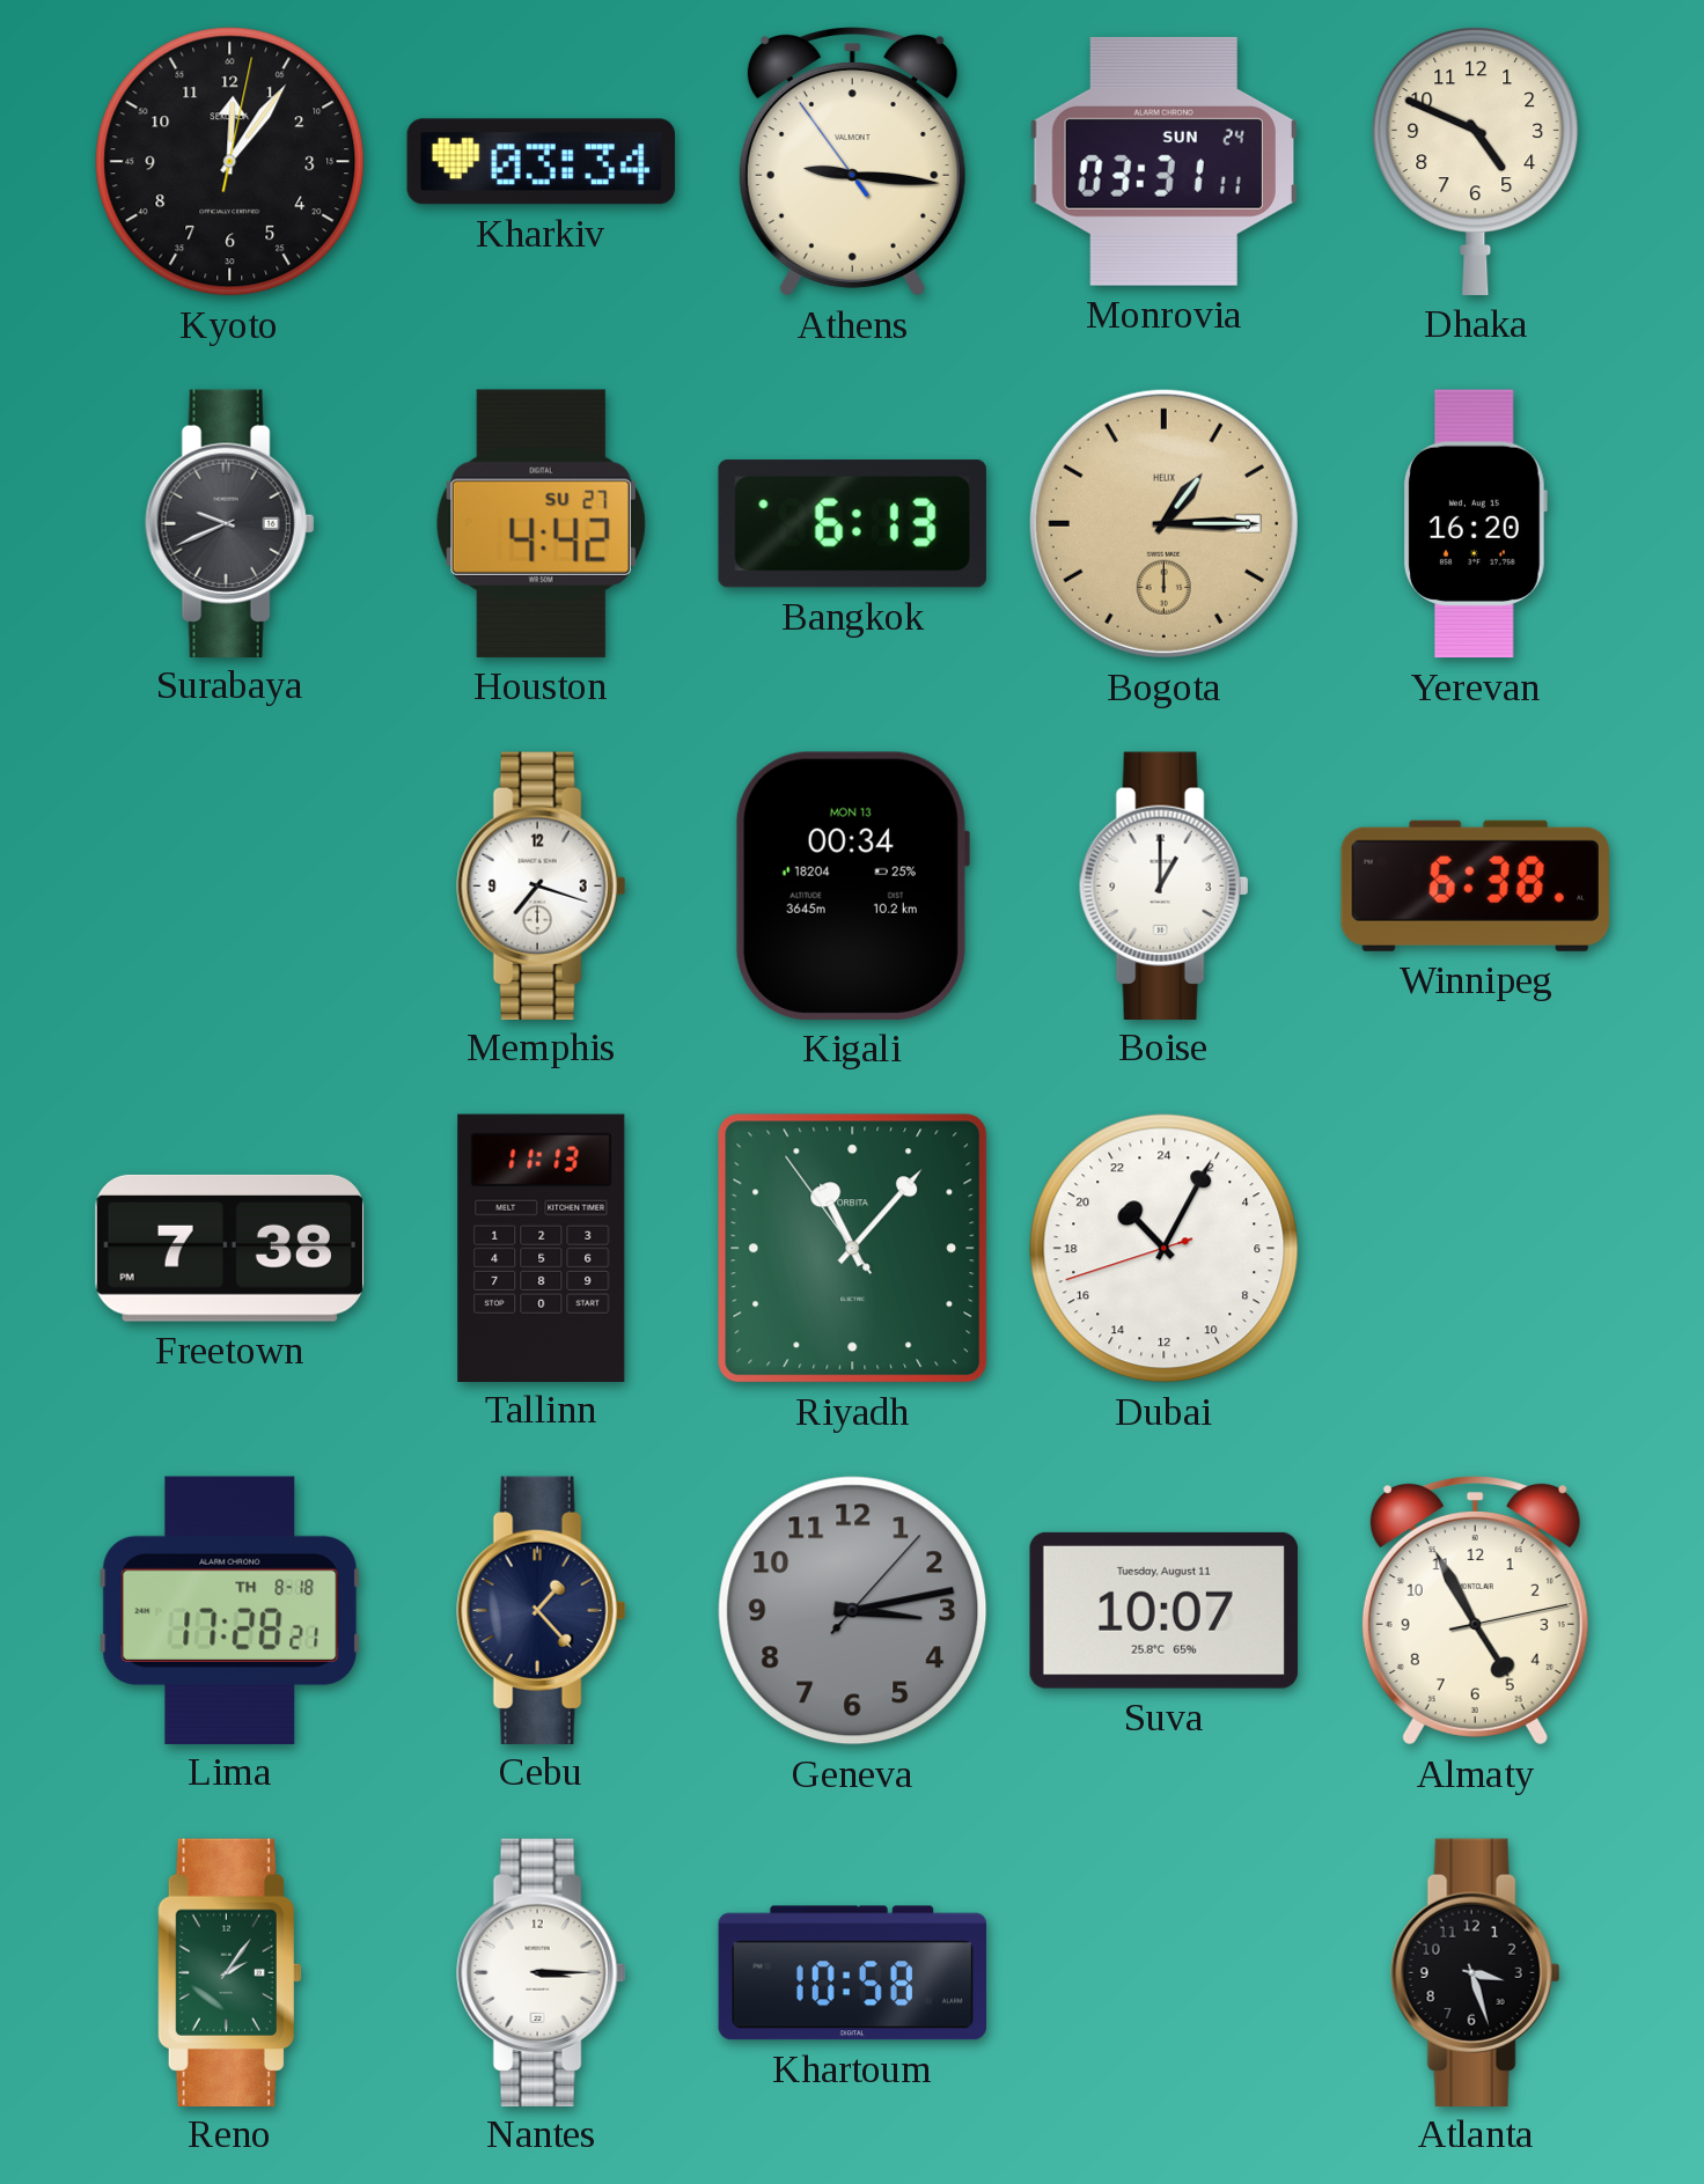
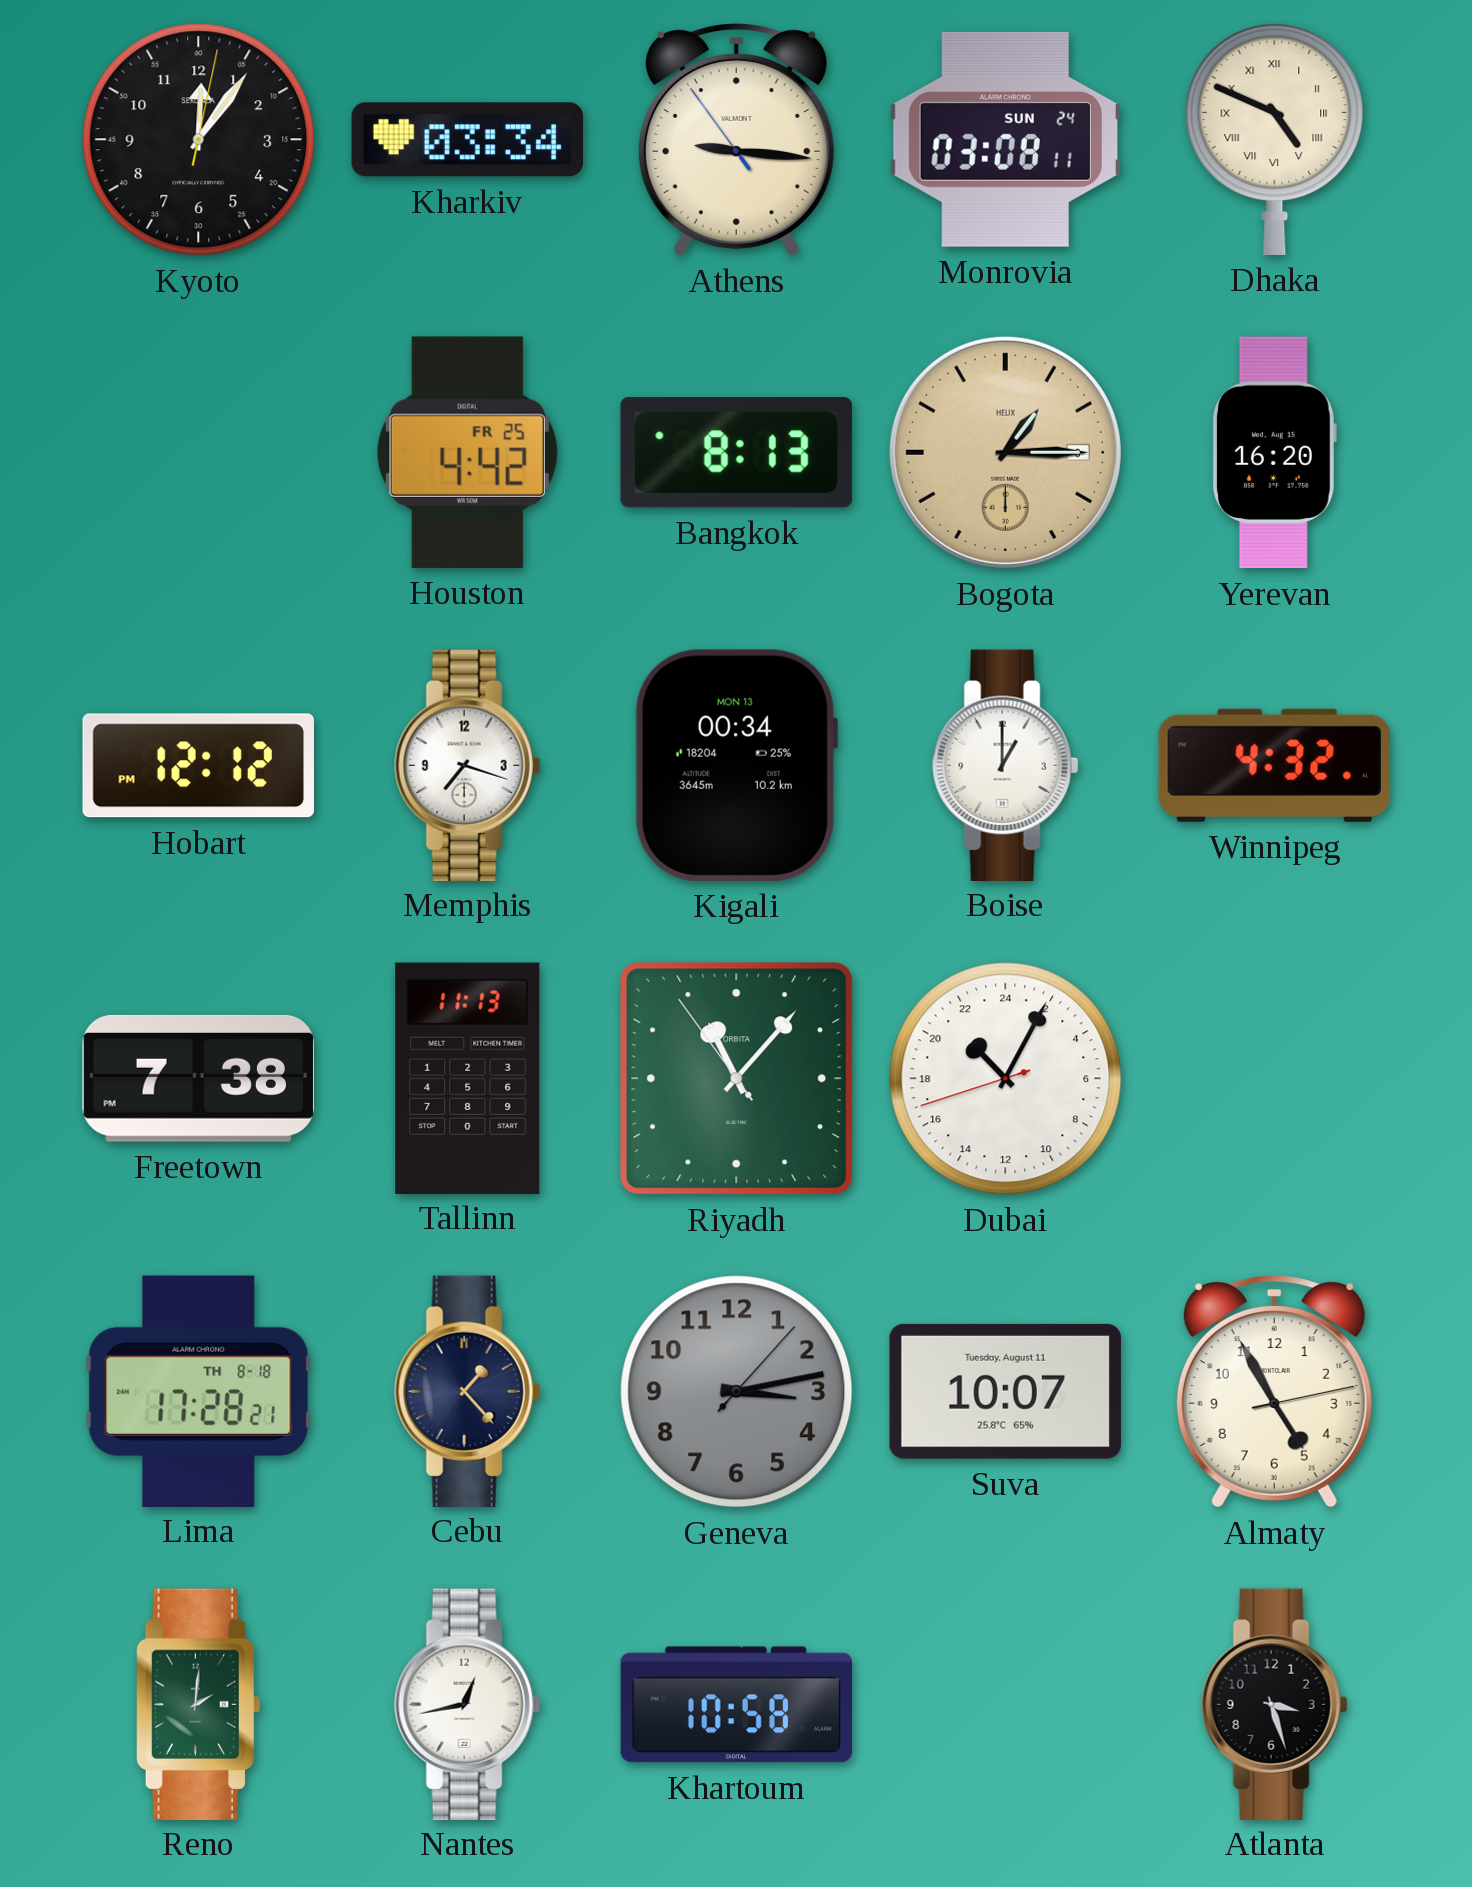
Monrovia: 03:31 -> 03:08 (1005, 139)
Dhaka numerals: Arabic -> Roman (1275, 139)
Surabaya: 9:41 -> none (230, 523)
Houston date: SU 27 -> FR 25 (467, 452)
Bangkok: 6:13 -> 8:13 (736, 453)
Hobart: none -> 12:12 (198, 766)
Winnipeg: 6:38 -> 4:32 (1274, 765)
Reno: 2:06 -> 2:01 (198, 1704)
Nantes: 3:15 -> 12:43 (468, 1704)
